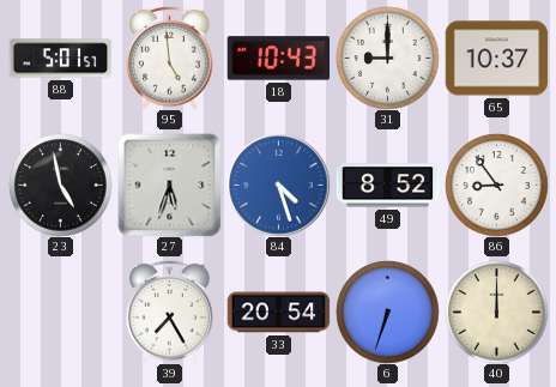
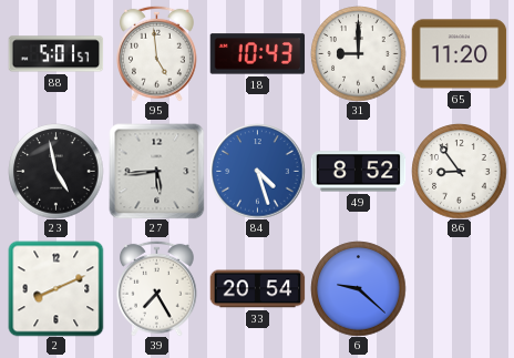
65: 10:37 -> 11:20 (459, 54)
27: 5:33 -> 5:44 (156, 171)
2: none -> 8:11 (55, 288)
6: 6:33 -> 9:22 (358, 288)
40: 12:00 -> none (496, 312)
